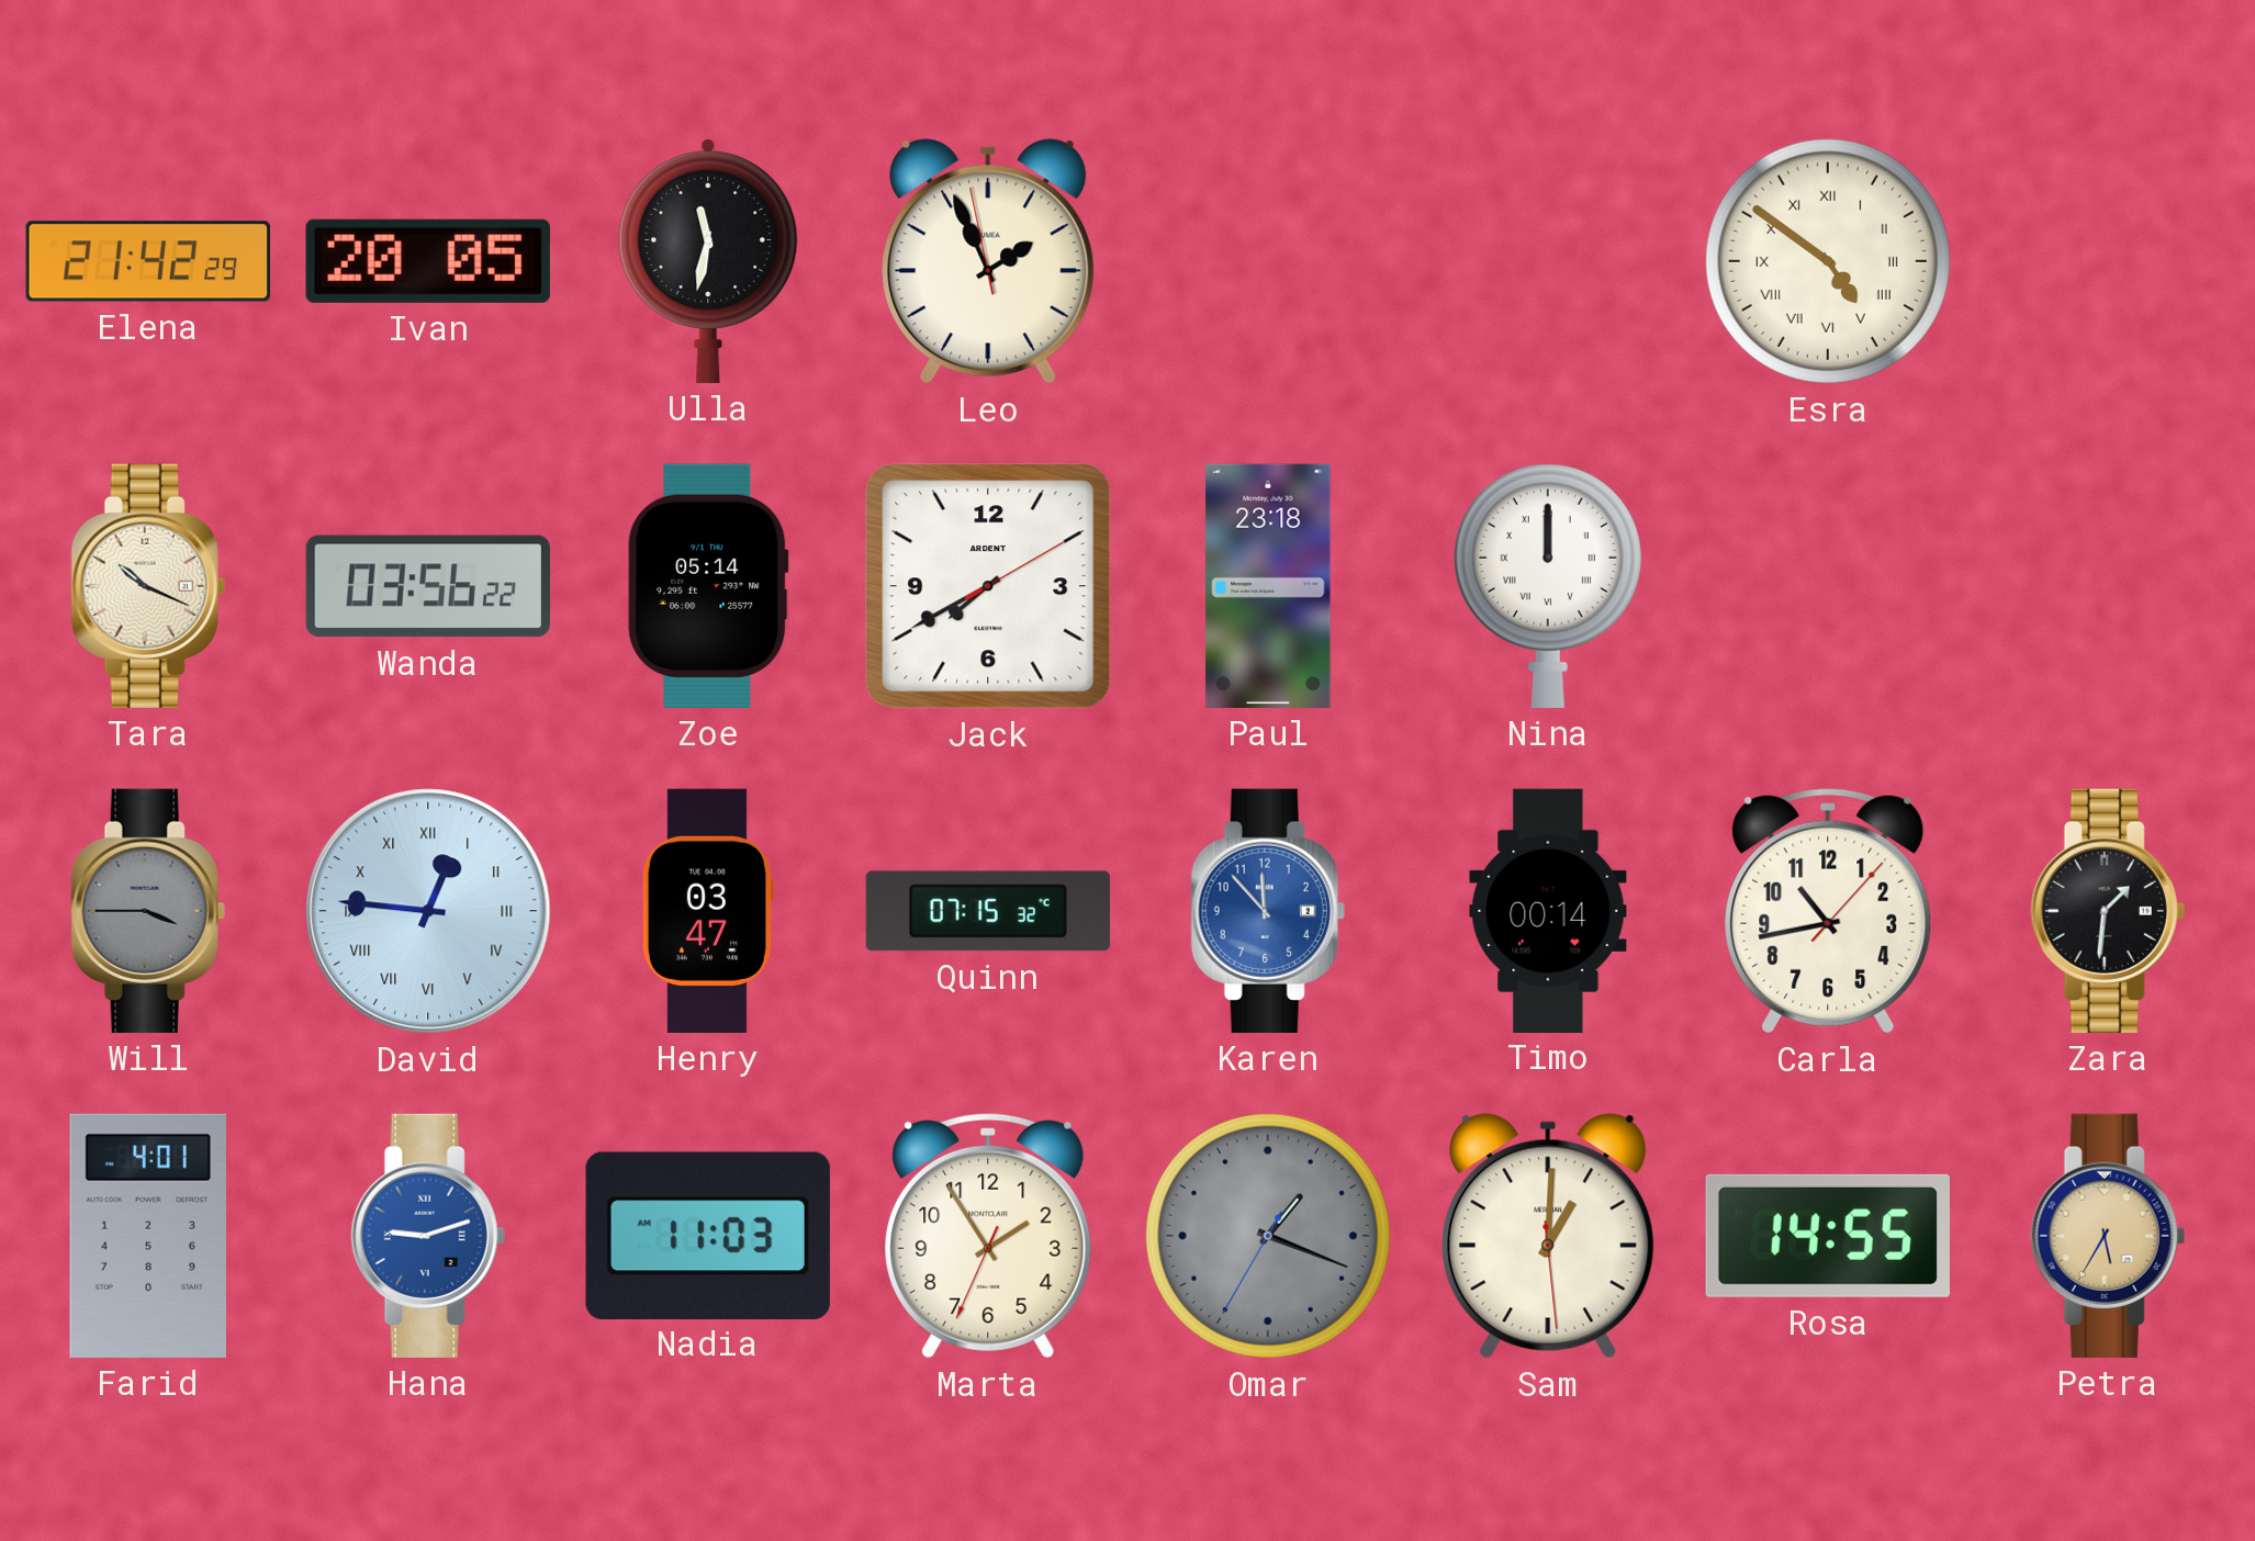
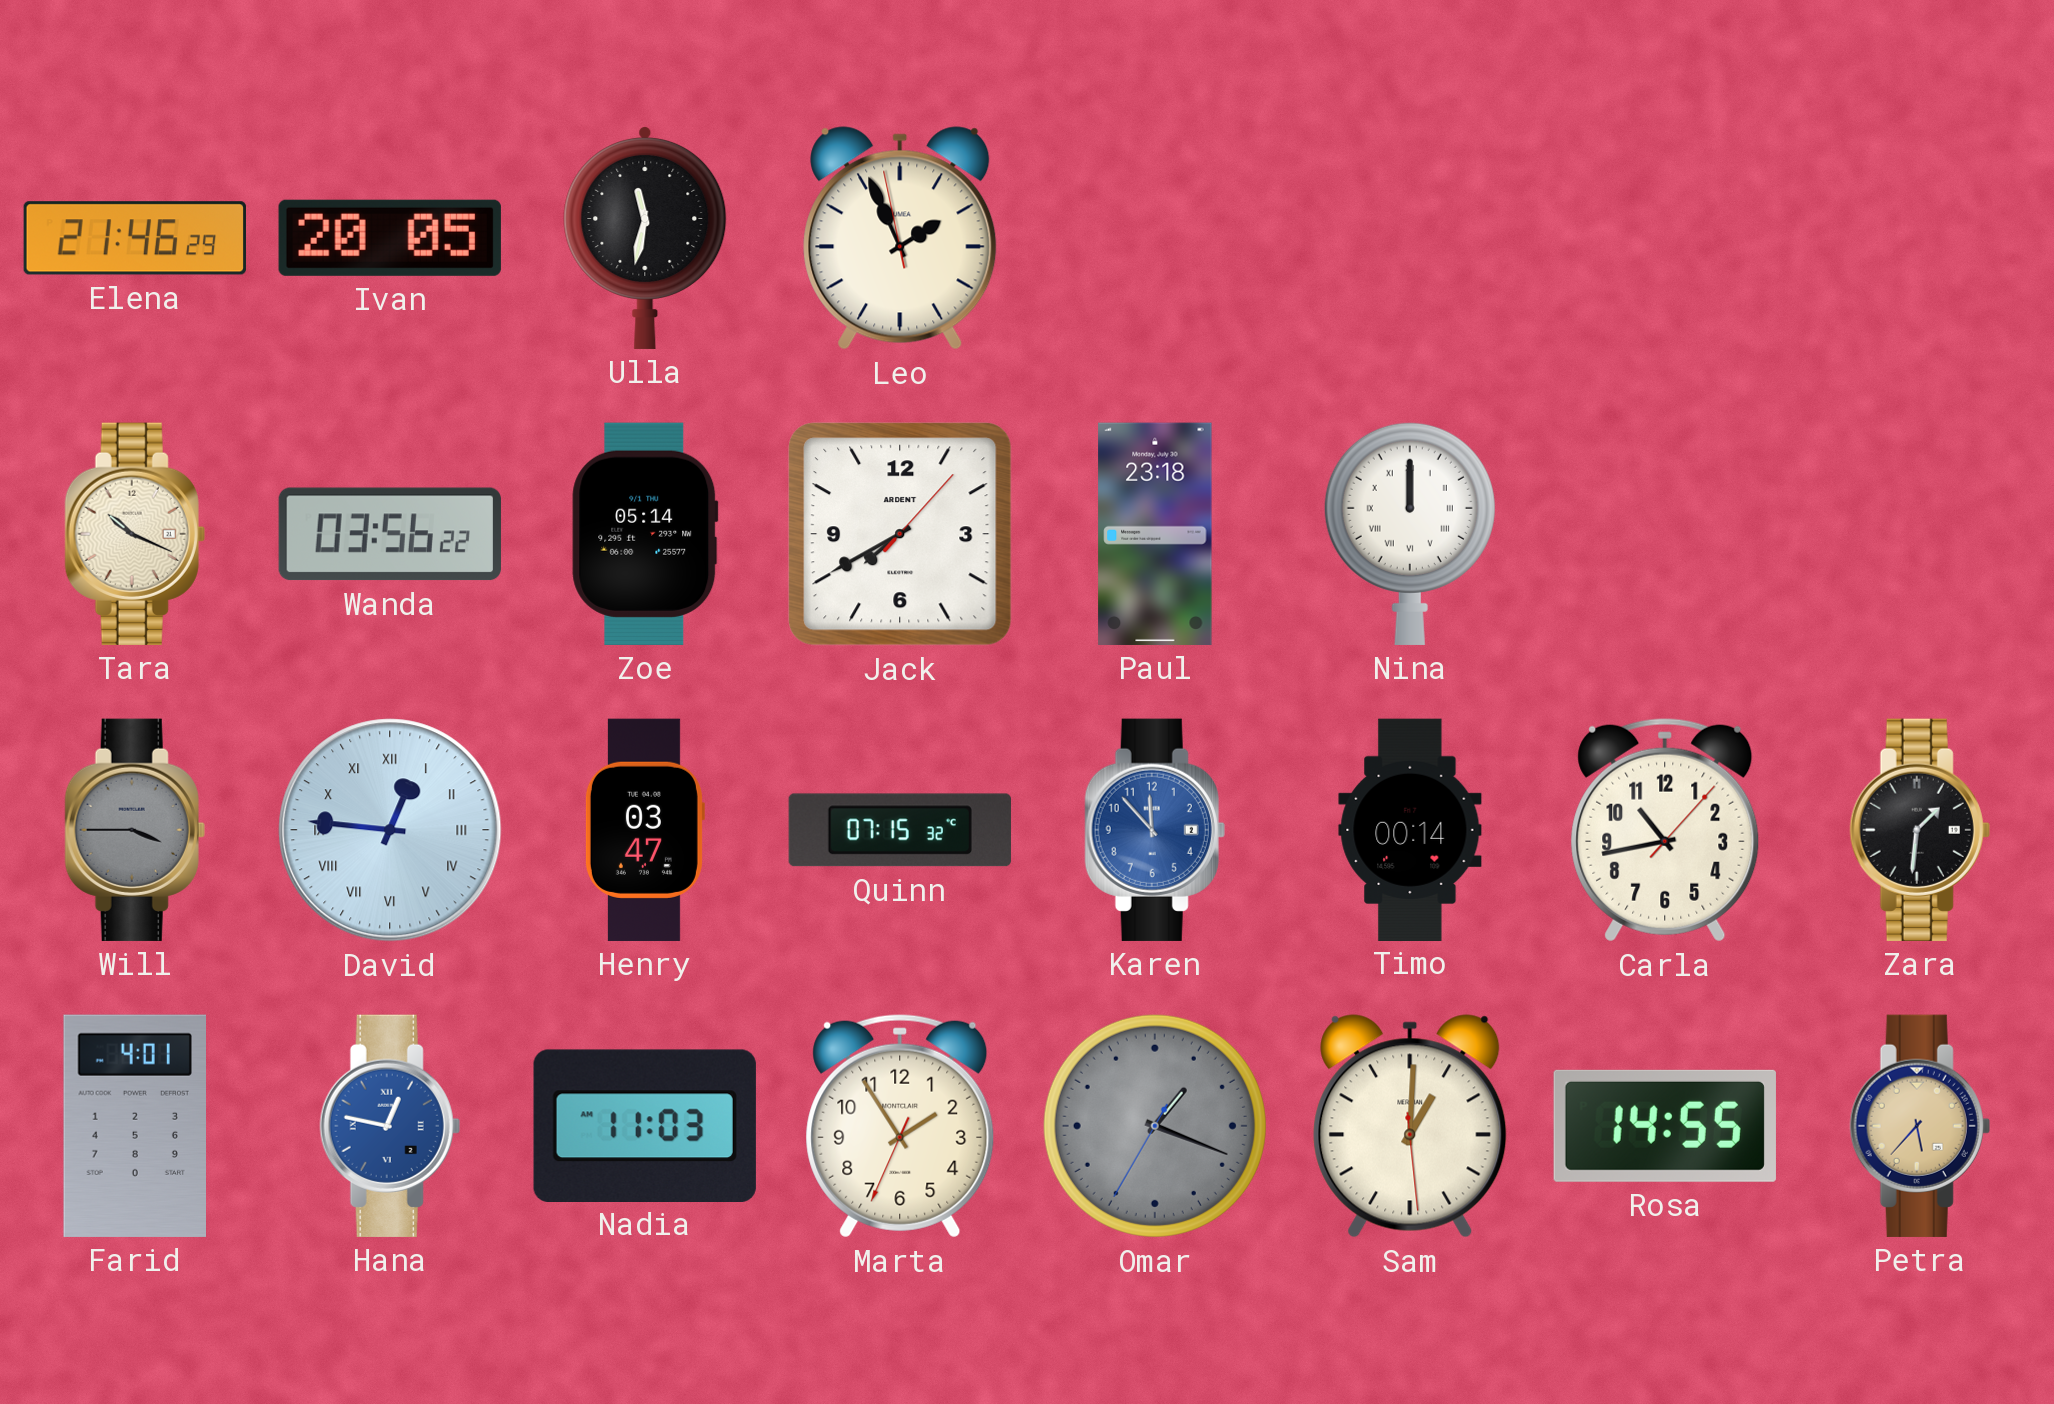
Elena: 21:42 -> 21:46 (135, 238)
Esra: 4:51 -> none (1828, 261)
Jack: 7:40:10 -> 7:40:07 (900, 534)
Hana: 9:12 -> 12:47 (390, 1126)
Petra: 5:35 -> 5:37 (1920, 1126)
